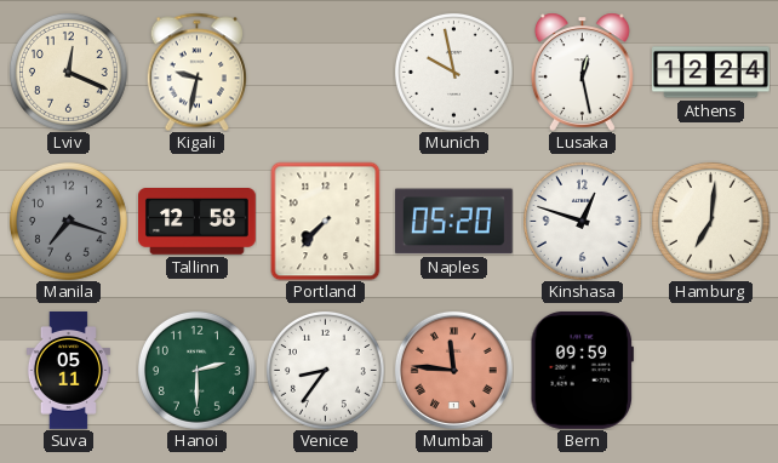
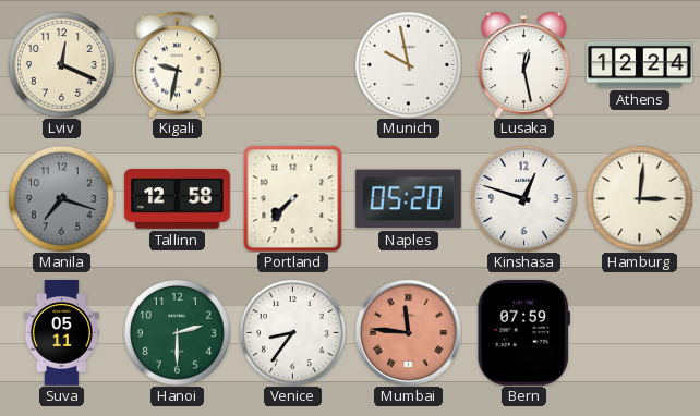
Hamburg: 7:01 -> 3:01 (639, 198)
Bern: 09:59 -> 07:59 (523, 332)
